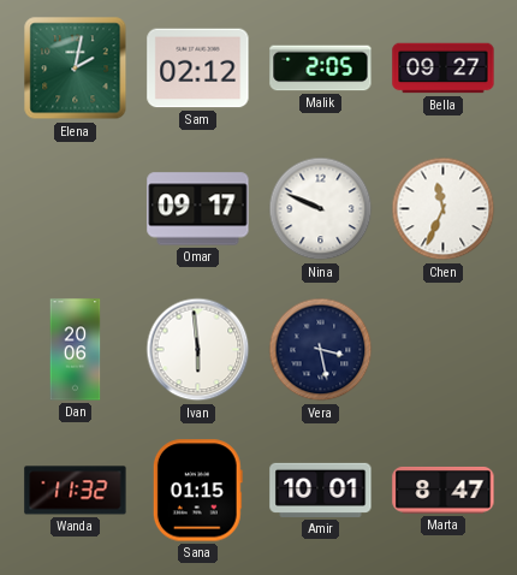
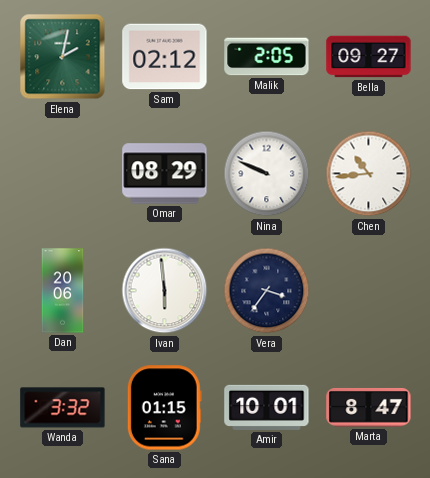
Omar: 09:17 -> 08:29 (165, 174)
Chen: 11:34 -> 10:44 (369, 174)
Vera: 3:28 -> 3:36 (267, 291)
Wanda: 11:32 -> 3:32 (63, 408)
